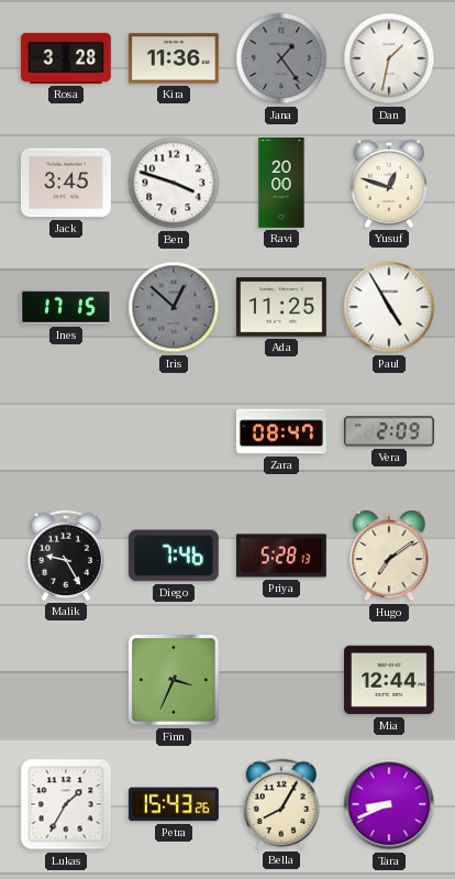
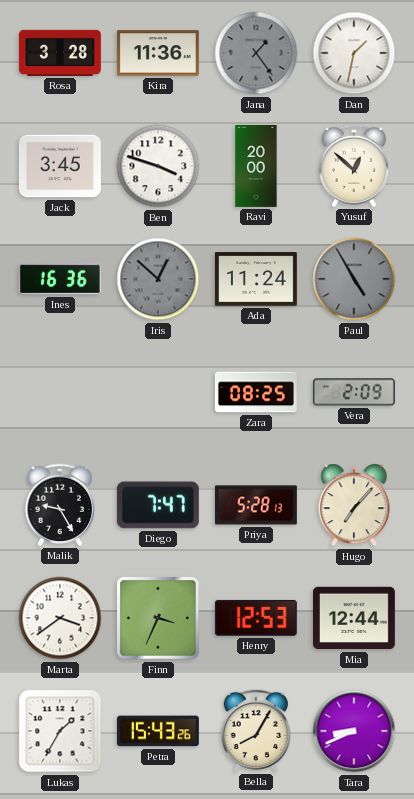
Yusuf: 12:48 -> 12:52 (353, 166)
Ines: 17:15 -> 16:36 (60, 279)
Ada: 11:25 -> 11:24 (256, 279)
Paul dial: white -> grey (354, 279)
Zara: 08:47 -> 08:25 (256, 392)
Diego: 7:46 -> 7:47 (158, 505)
Hugo: 7:09 -> 7:07 (354, 505)
Marta: none -> 3:39 (60, 618)
Henry: none -> 12:53 (256, 618)
